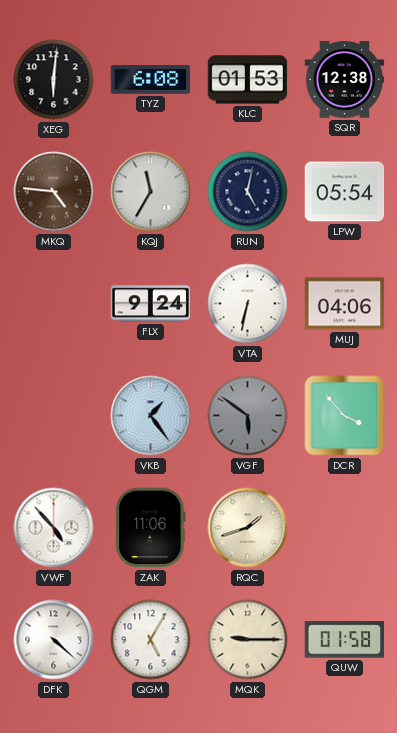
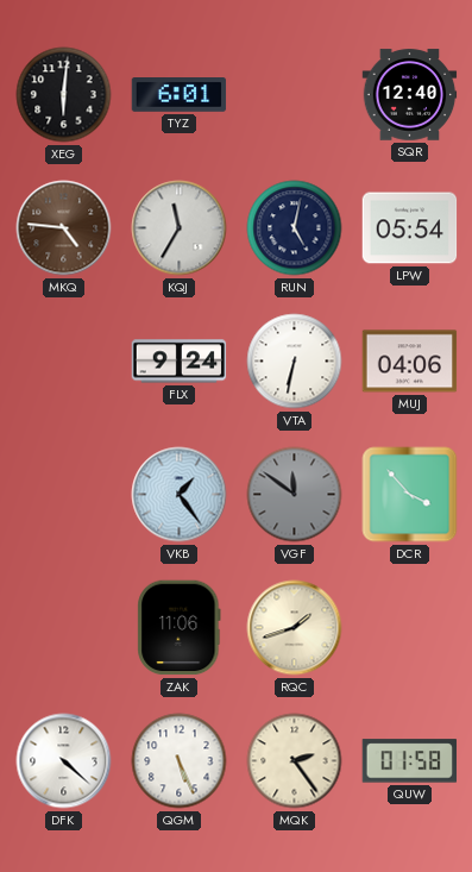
TYZ: 6:08 -> 6:01 (180, 95)
KLC: 01:53 -> none (248, 80)
SQR: 12:38 -> 12:40 (410, 95)
VGF: 5:51 -> 11:51 (295, 495)
VWF: 4:53 -> none (54, 528)
QGM: 5:05 -> 5:26 (180, 761)
MQK: 9:15 -> 2:24 (295, 761)
